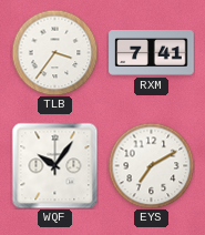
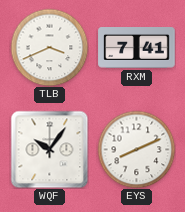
TLB: 3:36 -> 3:41 (49, 47)
EYS: 7:10 -> 8:11 (136, 149)
